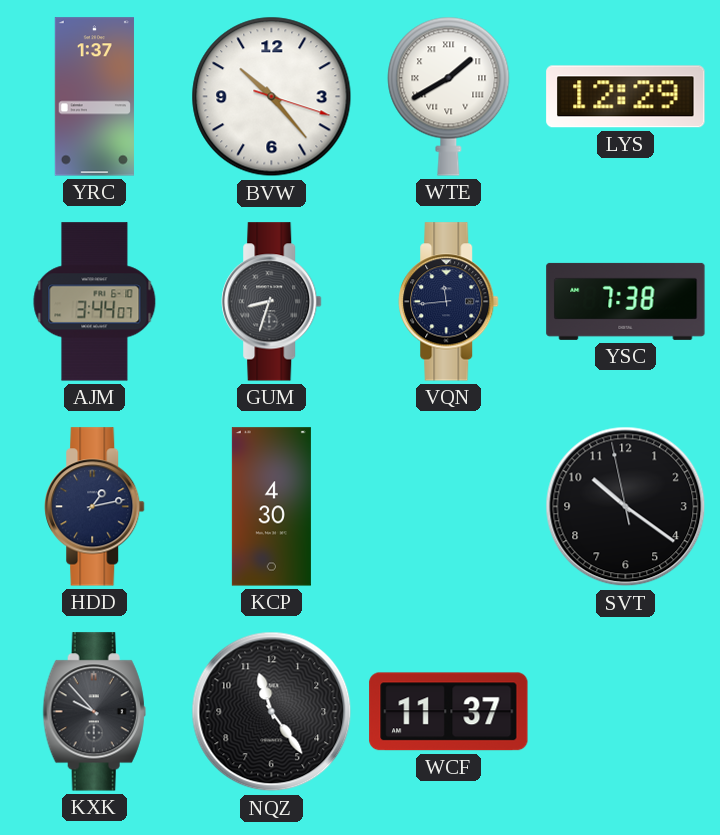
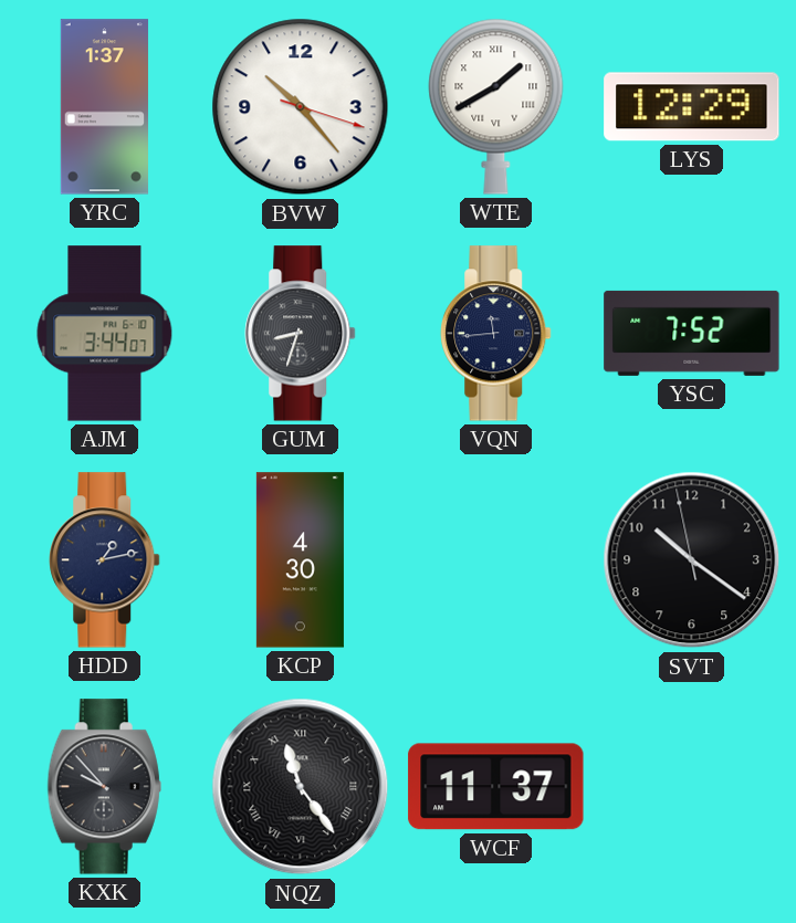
YSC: 7:38 -> 7:52 (692, 333)
NQZ numerals: Arabic -> Roman (301, 787)
